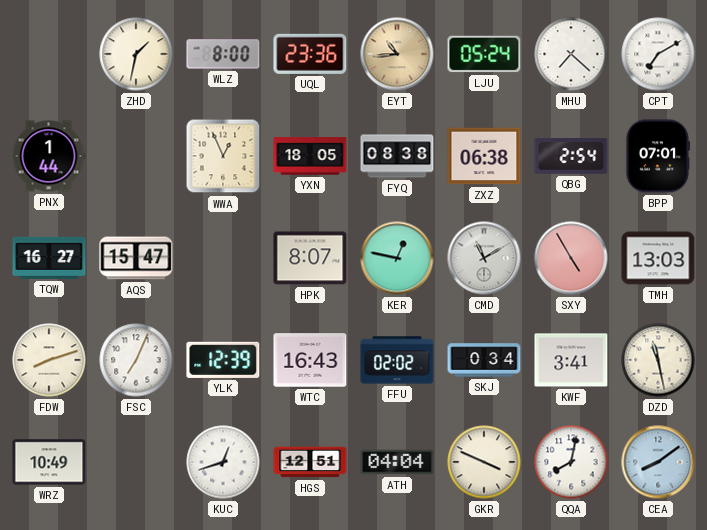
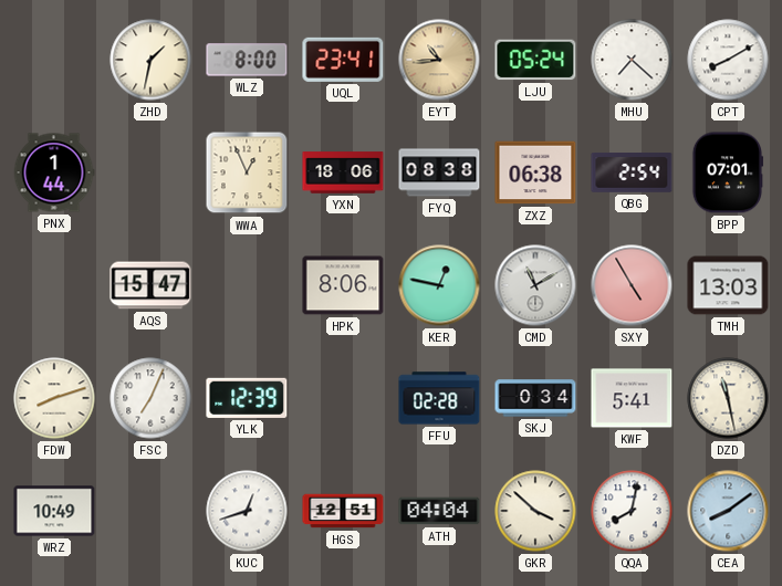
UQL: 23:36 -> 23:41 (343, 60)
CPT: 7:10 -> 8:10 (728, 60)
YXN: 18:05 -> 18:06 (343, 172)
TQW: 16:27 -> none (49, 258)
HPK: 8:07 -> 8:06 (343, 285)
WTC: 16:43 -> none (310, 360)
FFU: 02:02 -> 02:28 (439, 398)
KWF: 3:41 -> 5:41 (632, 398)
GKR: 3:49 -> 3:52 (535, 511)
